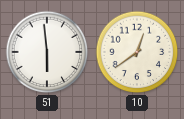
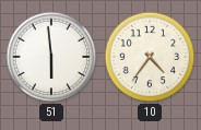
10: 12:39 -> 4:36 (150, 57)
